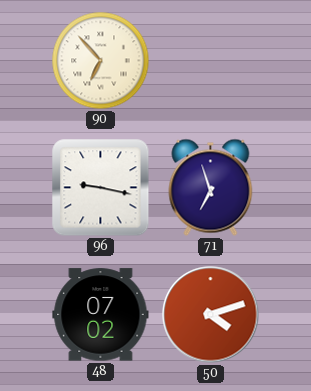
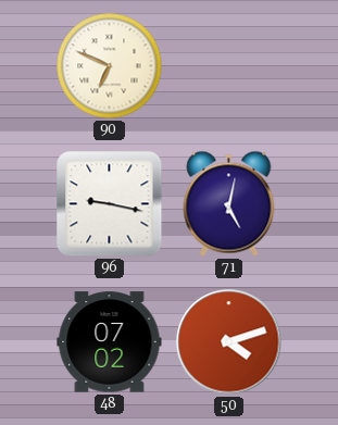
90: 6:53 -> 6:49 (110, 66)
71: 6:57 -> 5:02 (229, 203)
